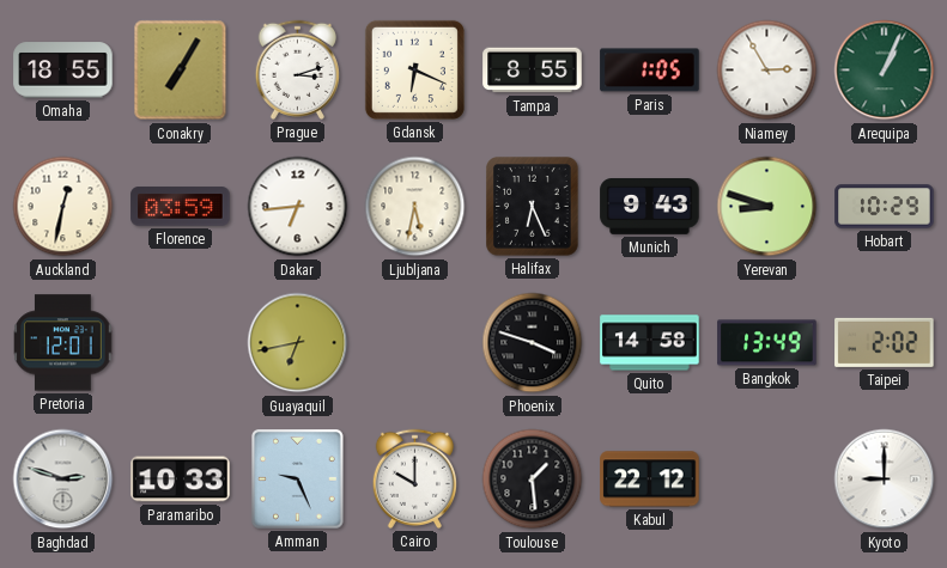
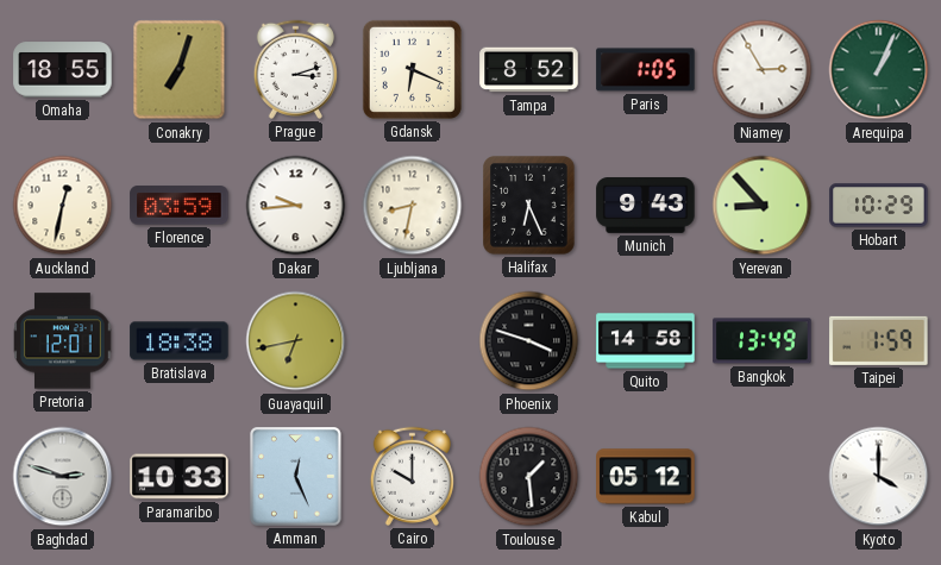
Conakry: 7:05 -> 7:03 (180, 70)
Tampa: 8:55 -> 8:52 (529, 70)
Dakar: 6:44 -> 9:44 (296, 206)
Ljubljana: 5:32 -> 8:32 (413, 206)
Yerevan: 8:48 -> 8:53 (763, 206)
Bratislava: none -> 18:38 (180, 341)
Taipei: 2:02 -> 1:59 (879, 340)
Amman: 9:26 -> 12:26 (296, 477)
Kabul: 22:12 -> 05:12 (646, 477)
Kyoto: 9:00 -> 4:00 (879, 477)
